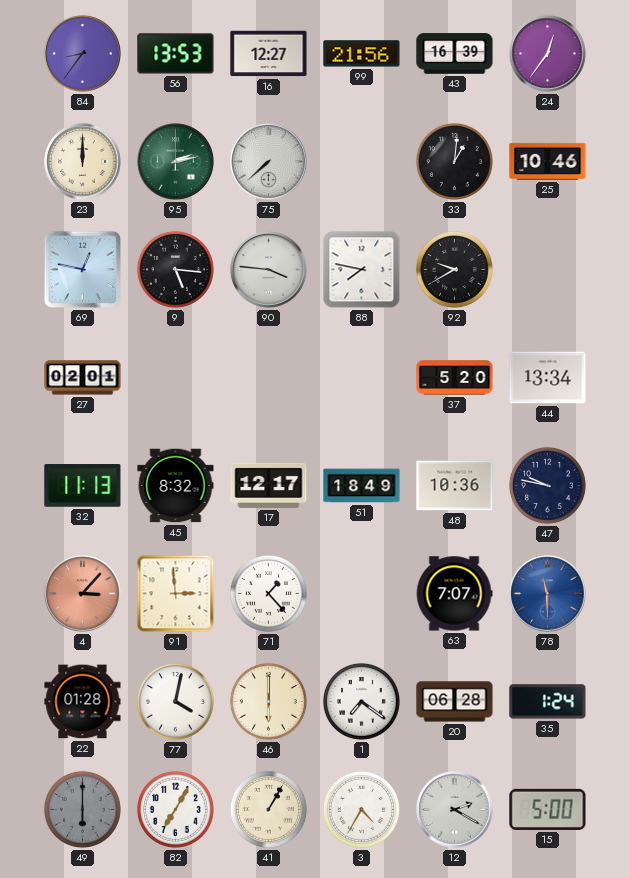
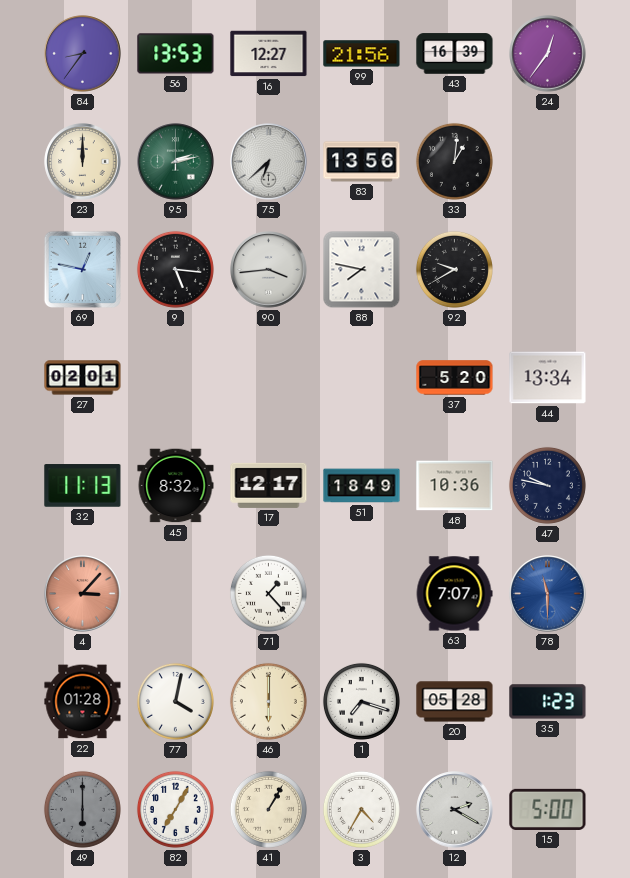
75: 7:38 -> 6:38 (269, 162)
83: none -> 13:56 (362, 162)
25: 10:46 -> none (548, 161)
90: 3:46 -> 3:44 (269, 270)
91: 2:59 -> none (176, 594)
1: 7:21 -> 7:18 (361, 701)
20: 06:28 -> 05:28 (455, 702)
35: 1:24 -> 1:23 (548, 702)
